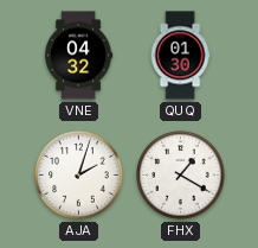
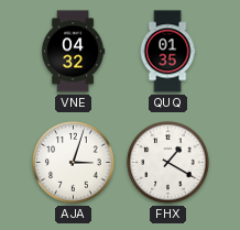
QUQ: 01:30 -> 01:35 (167, 52)
AJA: 2:03 -> 3:03 (74, 163)
